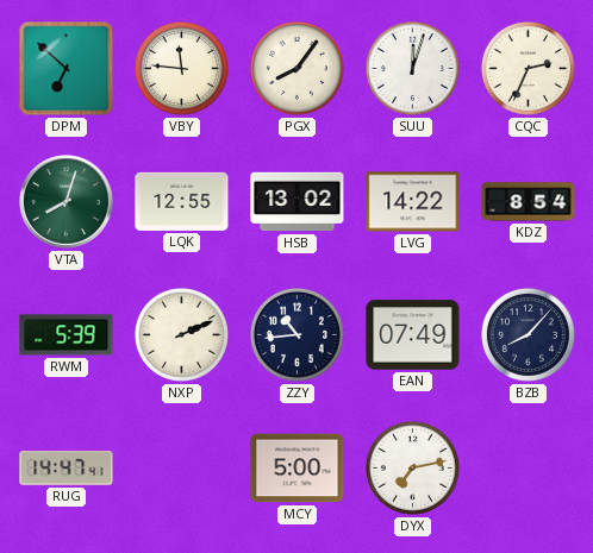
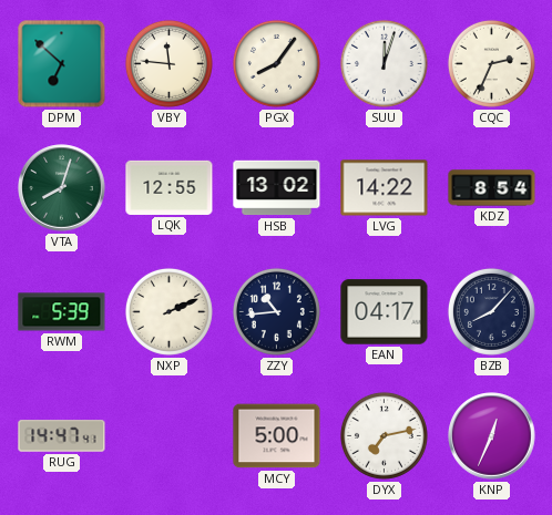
EAN: 07:49 -> 04:17 (385, 312)
KNP: none -> 12:34 (492, 436)
